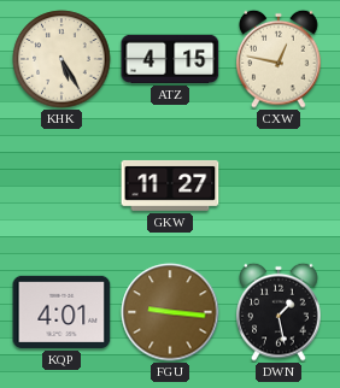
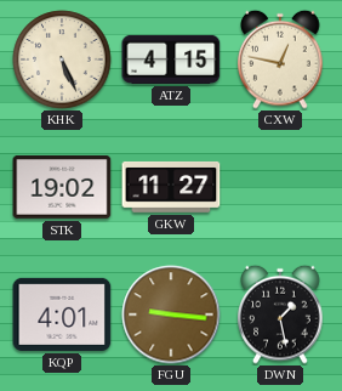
KHK: 5:25 -> 5:26 (62, 59)
STK: none -> 19:02 (62, 187)
